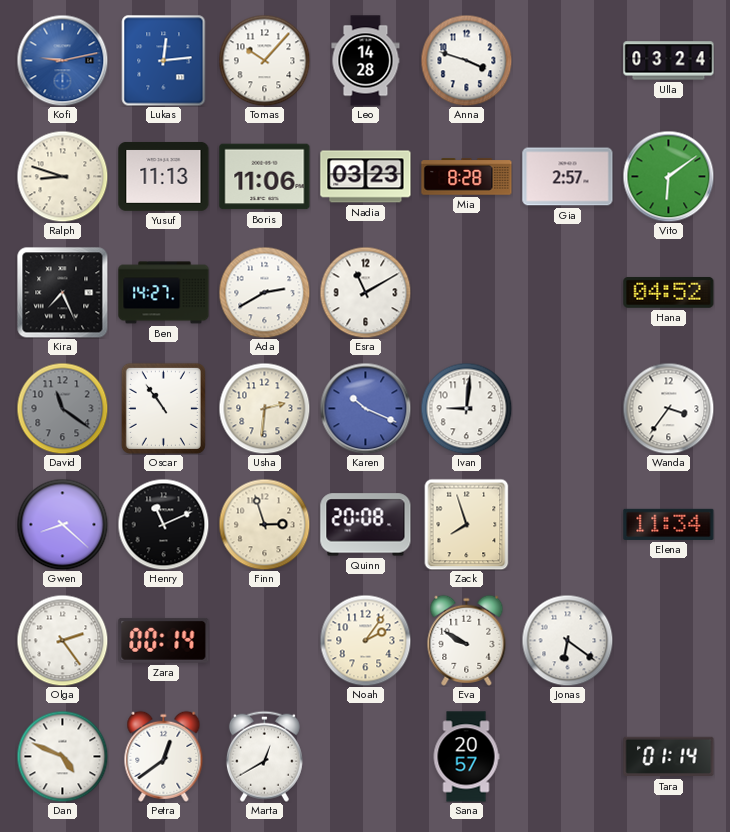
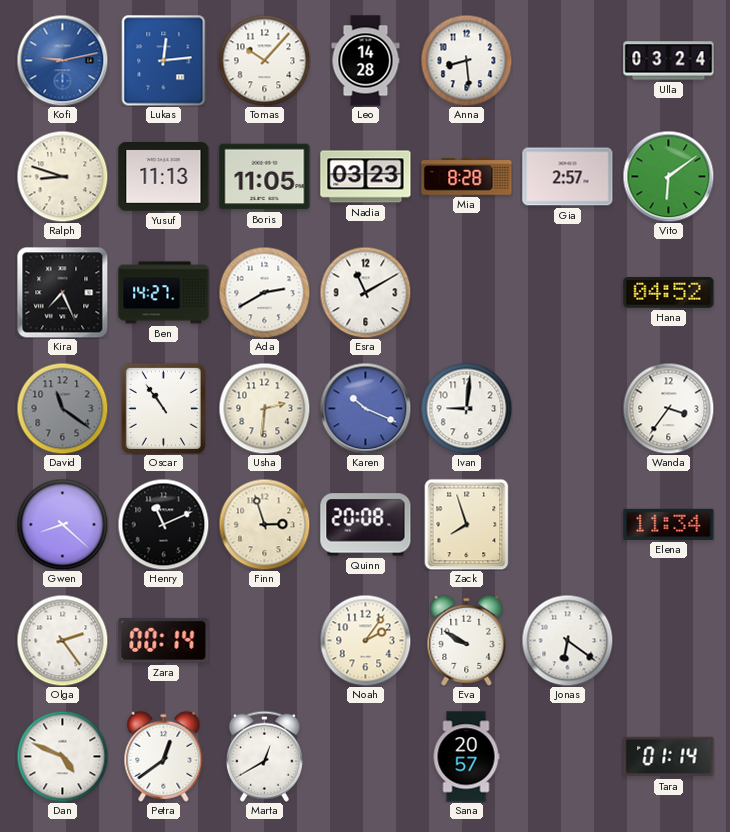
Anna: 3:48 -> 8:29 (466, 60)
Boris: 11:06 -> 11:05 (265, 177)
